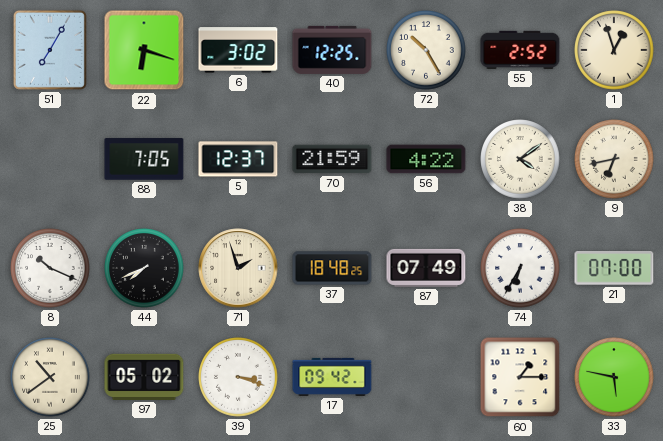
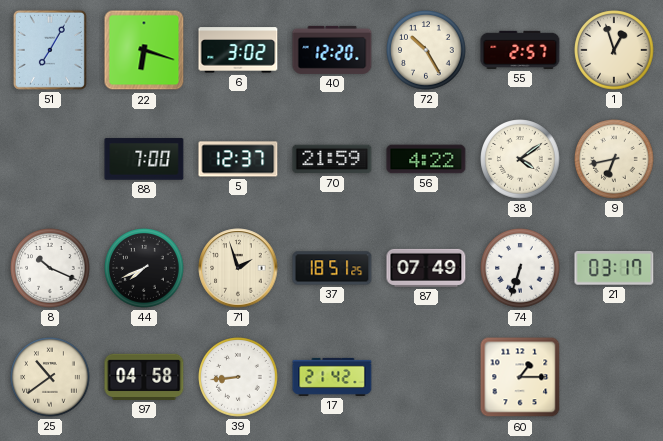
40: 12:25 -> 12:20 (332, 50)
55: 2:52 -> 2:57 (520, 50)
88: 7:05 -> 7:00 (144, 159)
37: 18:48 -> 18:51 (332, 268)
74: 6:35 -> 6:33 (520, 268)
21: 07:00 -> 03:17 (614, 269)
97: 05:02 -> 04:58 (144, 377)
39: 3:18 -> 8:44 (238, 377)
17: 09:42 -> 21:42 (332, 377)
33: 5:47 -> none (614, 377)
